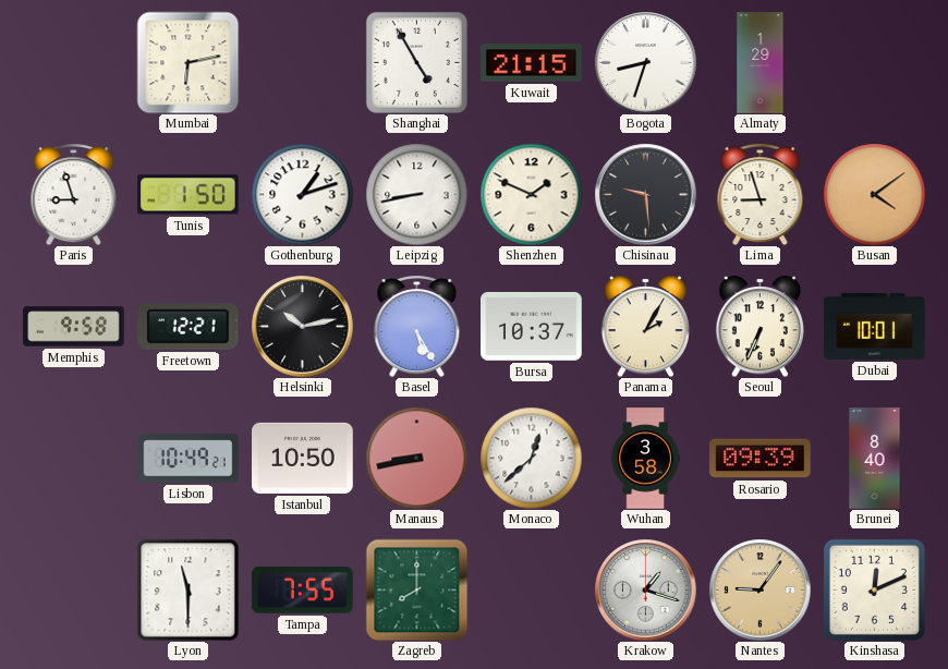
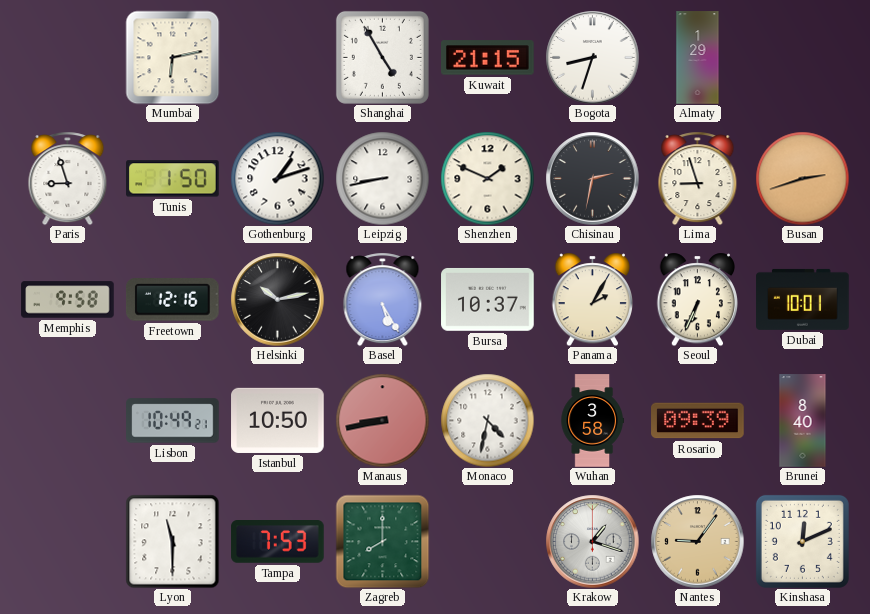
Chisinau: 9:29 -> 2:32 (592, 178)
Busan: 4:09 -> 2:42 (802, 178)
Freetown: 12:21 -> 12:16 (173, 300)
Monaco: 12:38 -> 4:32 (487, 420)
Tampa: 7:55 -> 7:53 (278, 542)
